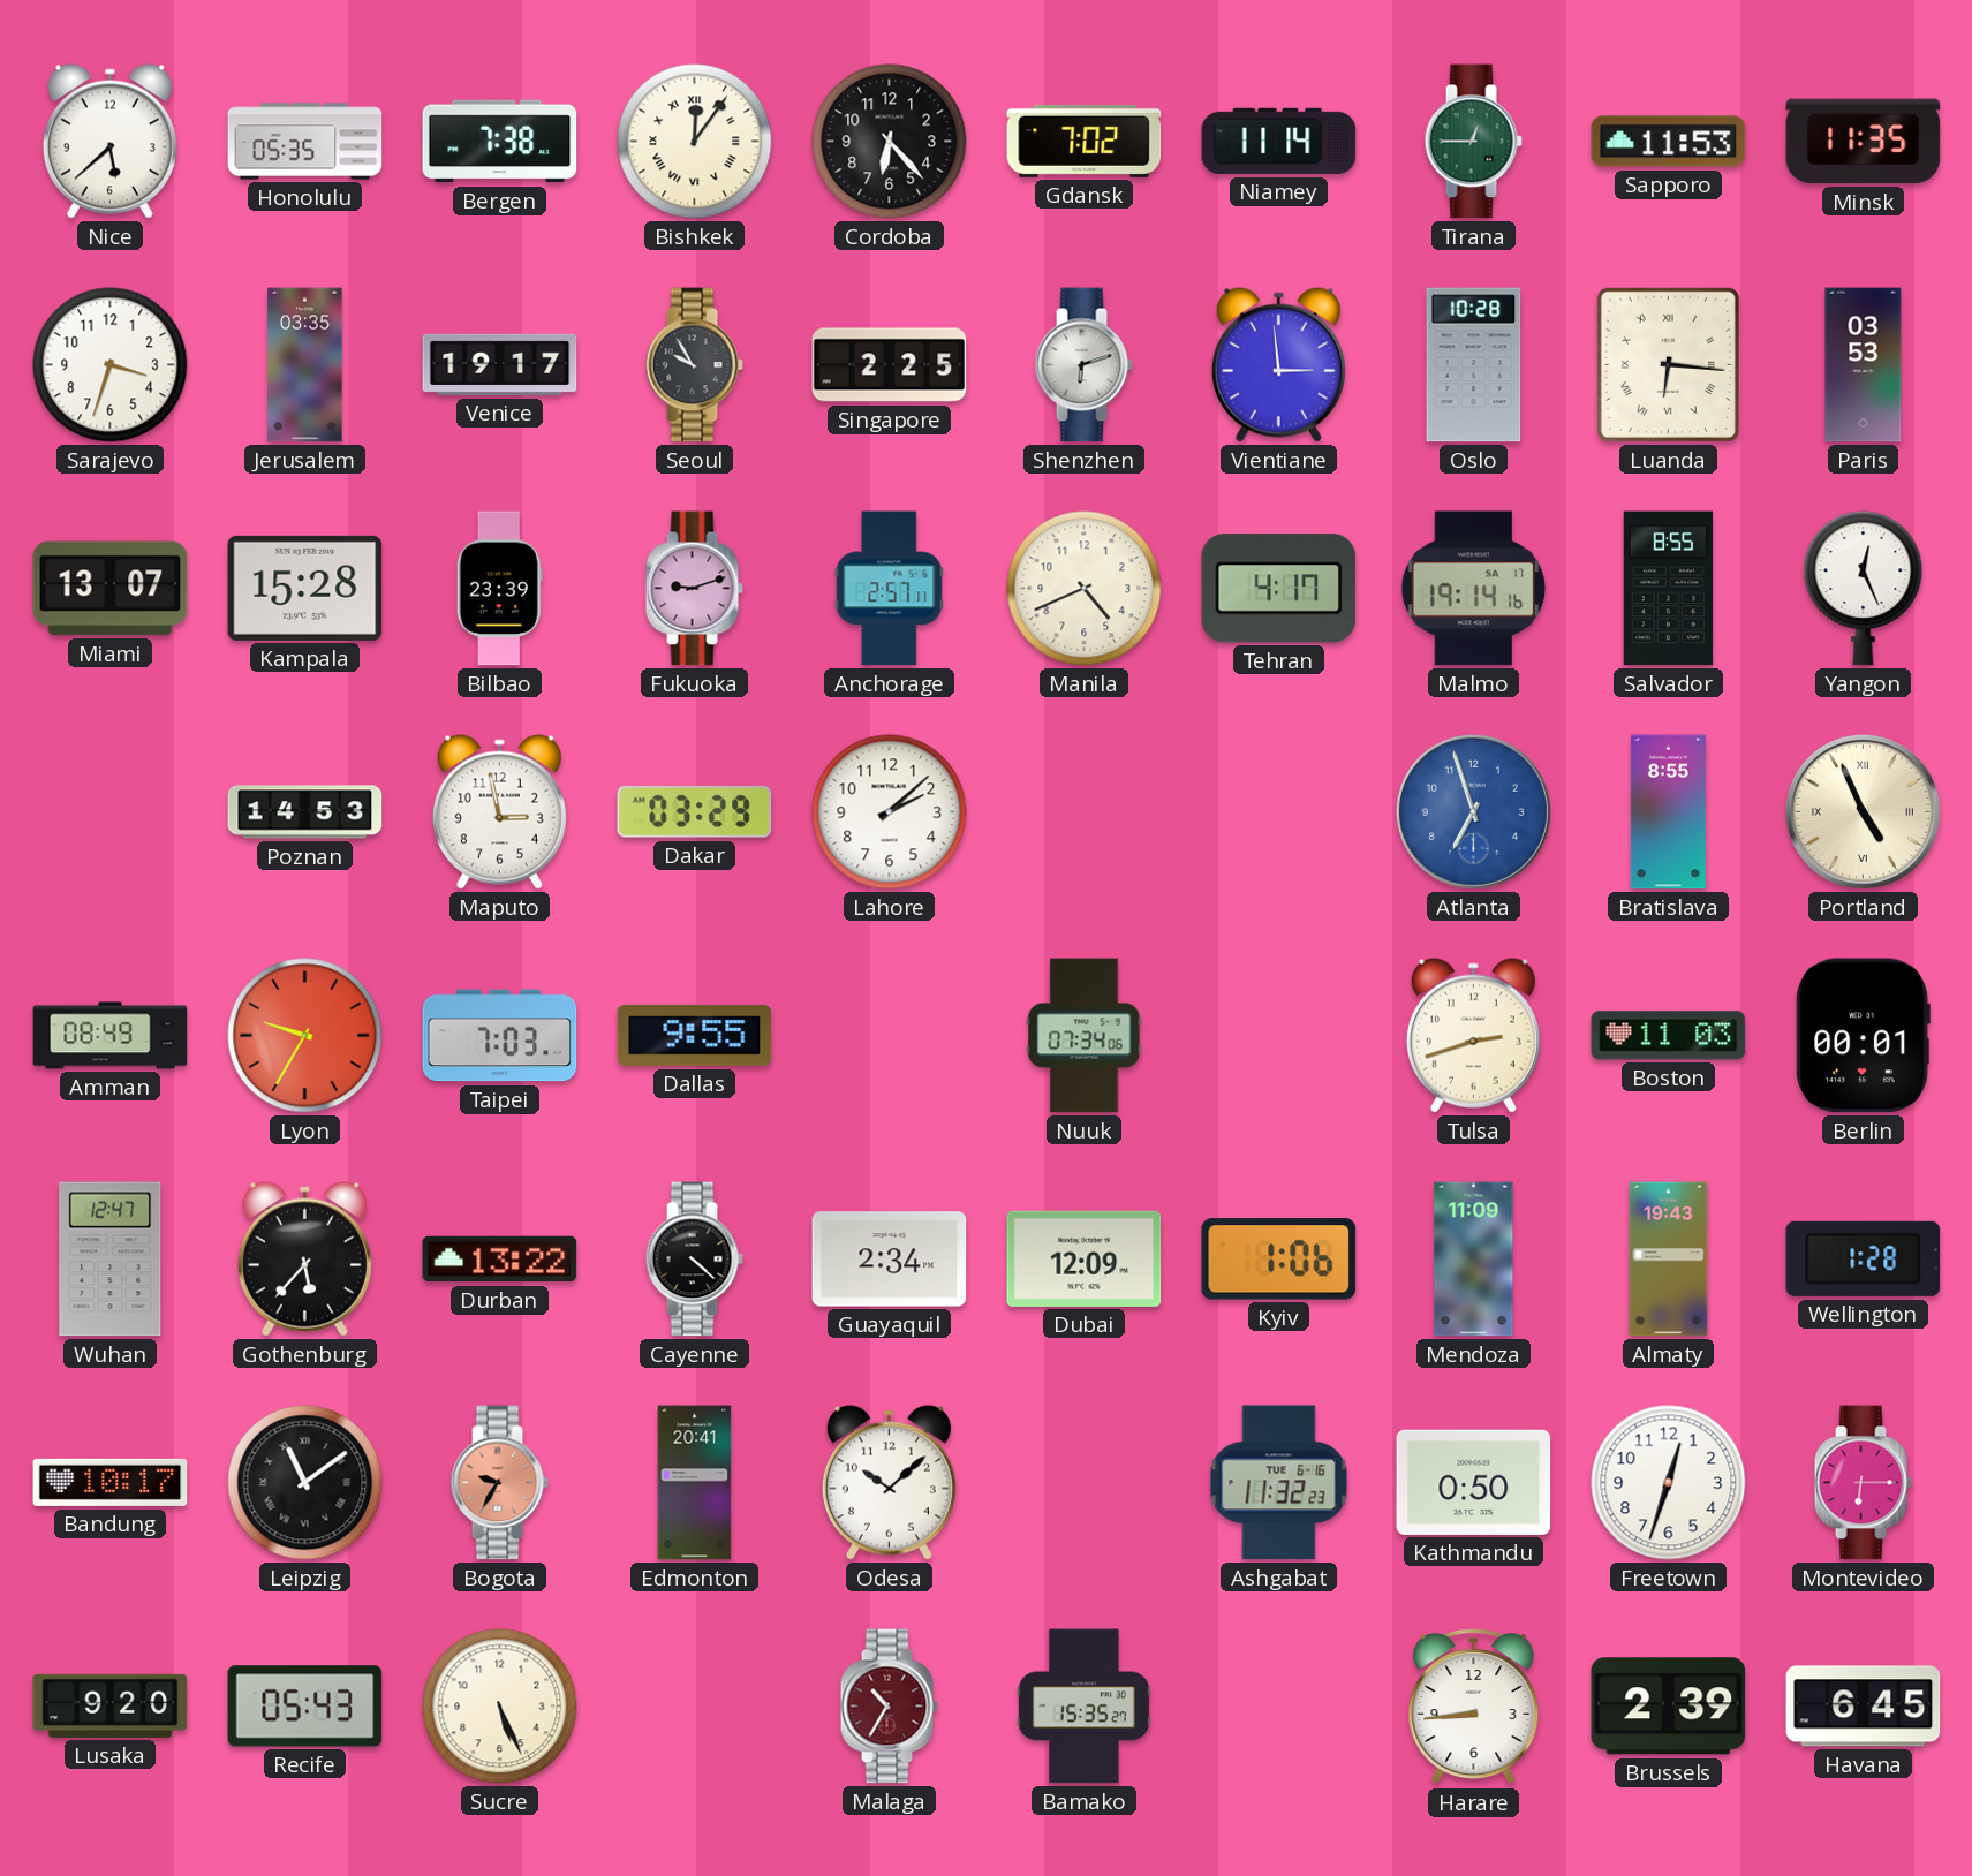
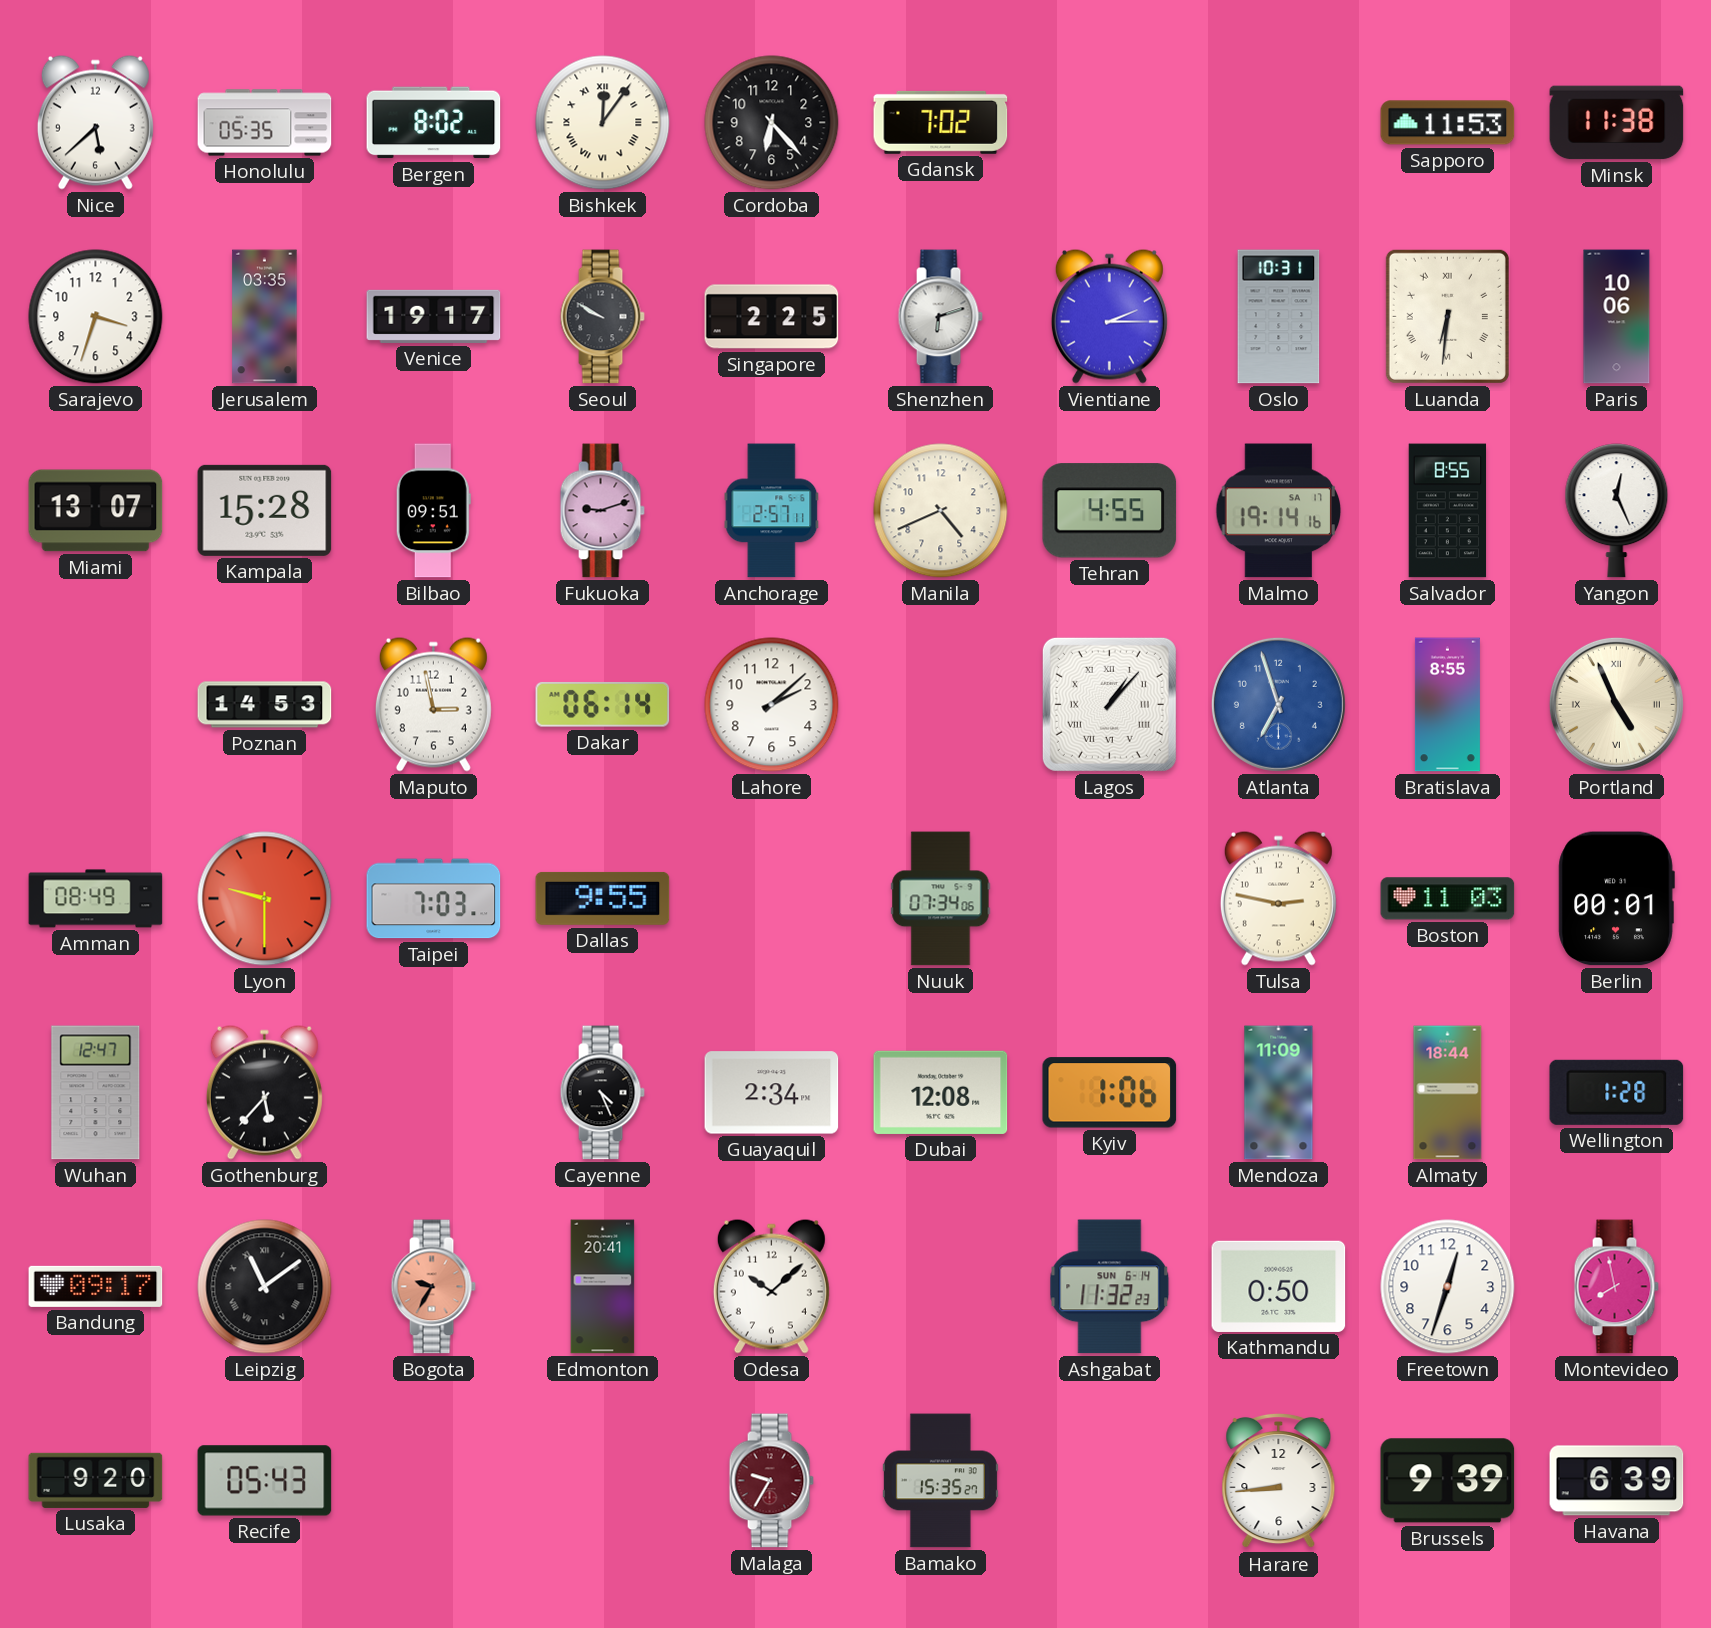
Bergen: 7:38 -> 8:02 (434, 123)
Niamey: 11:14 -> none (1279, 141)
Tirana: 12:45 -> none (1473, 142)
Minsk: 11:35 -> 11:38 (1617, 123)
Seoul: 9:55 -> 9:50 (602, 317)
Vientiane: 2:59 -> 2:15 (1109, 316)
Oslo: 10:28 -> 10:31 (1279, 317)
Luanda: 6:16 -> 6:31 (1447, 316)
Paris: 03:53 -> 10:06 (1617, 317)
Bilbao: 23:39 -> 09:51 (433, 511)
Tehran: 4:17 -> 4:55 (1110, 511)
Dakar: 03:29 -> 06:14 (603, 704)
Lagos: none -> 1:07 (1109, 704)
Lyon: 9:35 -> 9:30 (265, 899)
Tulsa: 2:42 -> 2:47 (1278, 898)
Durban: 13:22 -> none (500, 1260)
Cayenne: 4:22 -> 4:26 (602, 1093)
Dubai: 12:09 -> 12:08 (941, 1092)
Almaty: 19:43 -> 18:44 (1448, 1093)
Bandung: 10:17 -> 09:17 (96, 1286)
Ashgabat date: TUE 6-16 -> SUN 6-14 (1110, 1287)
Montevideo: 6:15 -> 7:58 (1616, 1287)
Sucre: 5:26 -> none (500, 1707)
Malaga: 10:35 -> 9:35 (771, 1481)
Brussels: 2:39 -> 9:39 (1448, 1481)
Havana: 6:45 -> 6:39 (1617, 1481)
